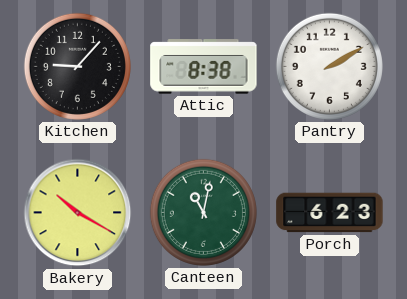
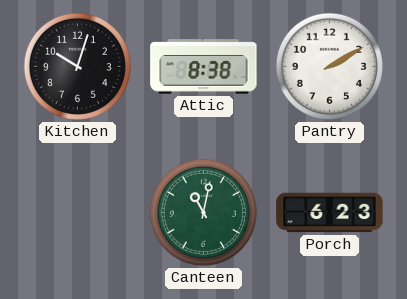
Kitchen: 9:07 -> 10:03 (77, 66)
Bakery: 10:20 -> none (78, 213)
